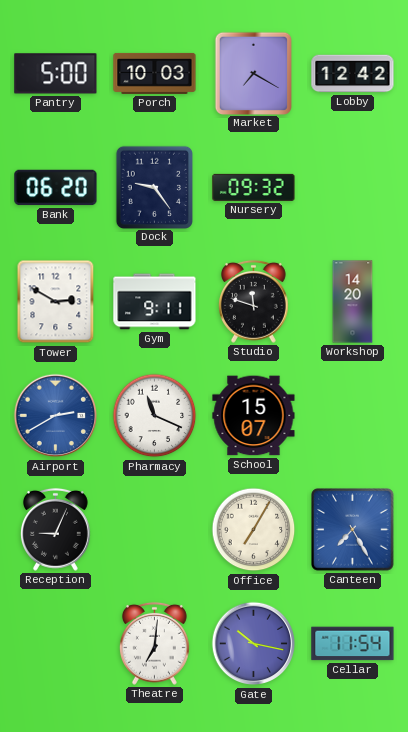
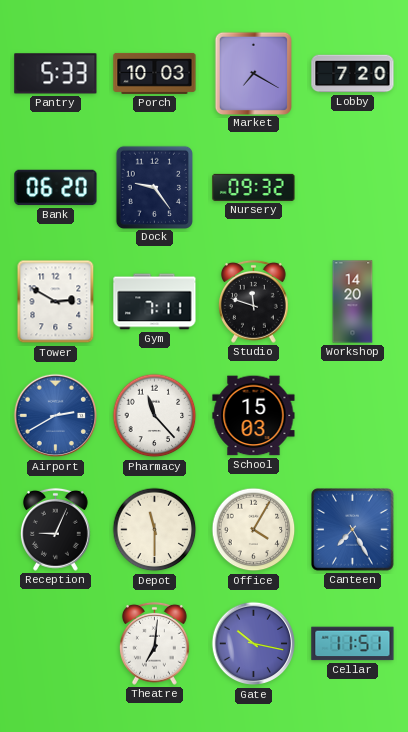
Pantry: 5:00 -> 5:33 (56, 74)
Lobby: 12:42 -> 7:20 (353, 74)
Gym: 9:11 -> 7:11 (155, 302)
Pharmacy: 11:19 -> 11:23 (155, 416)
School: 15:07 -> 15:03 (254, 416)
Depot: none -> 11:30 (155, 530)
Office: 7:05 -> 4:05 (254, 530)
Cellar: 11:54 -> 11:51 (353, 644)
